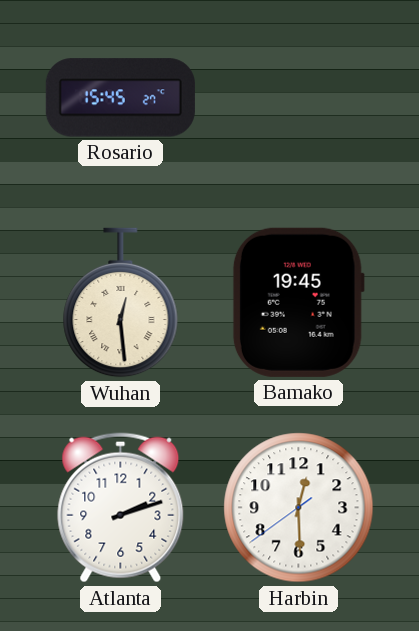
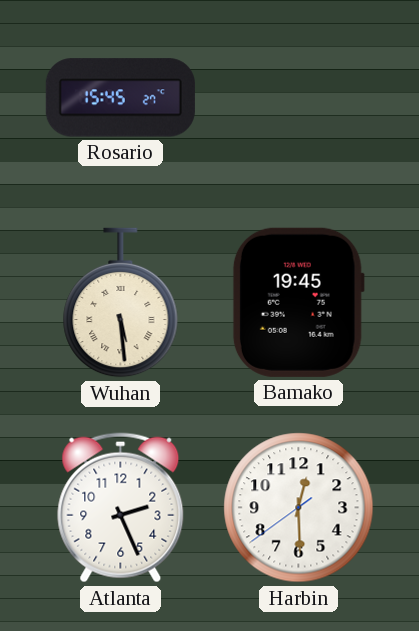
Wuhan: 12:29 -> 5:29 (121, 303)
Atlanta: 2:12 -> 2:26 (121, 508)
